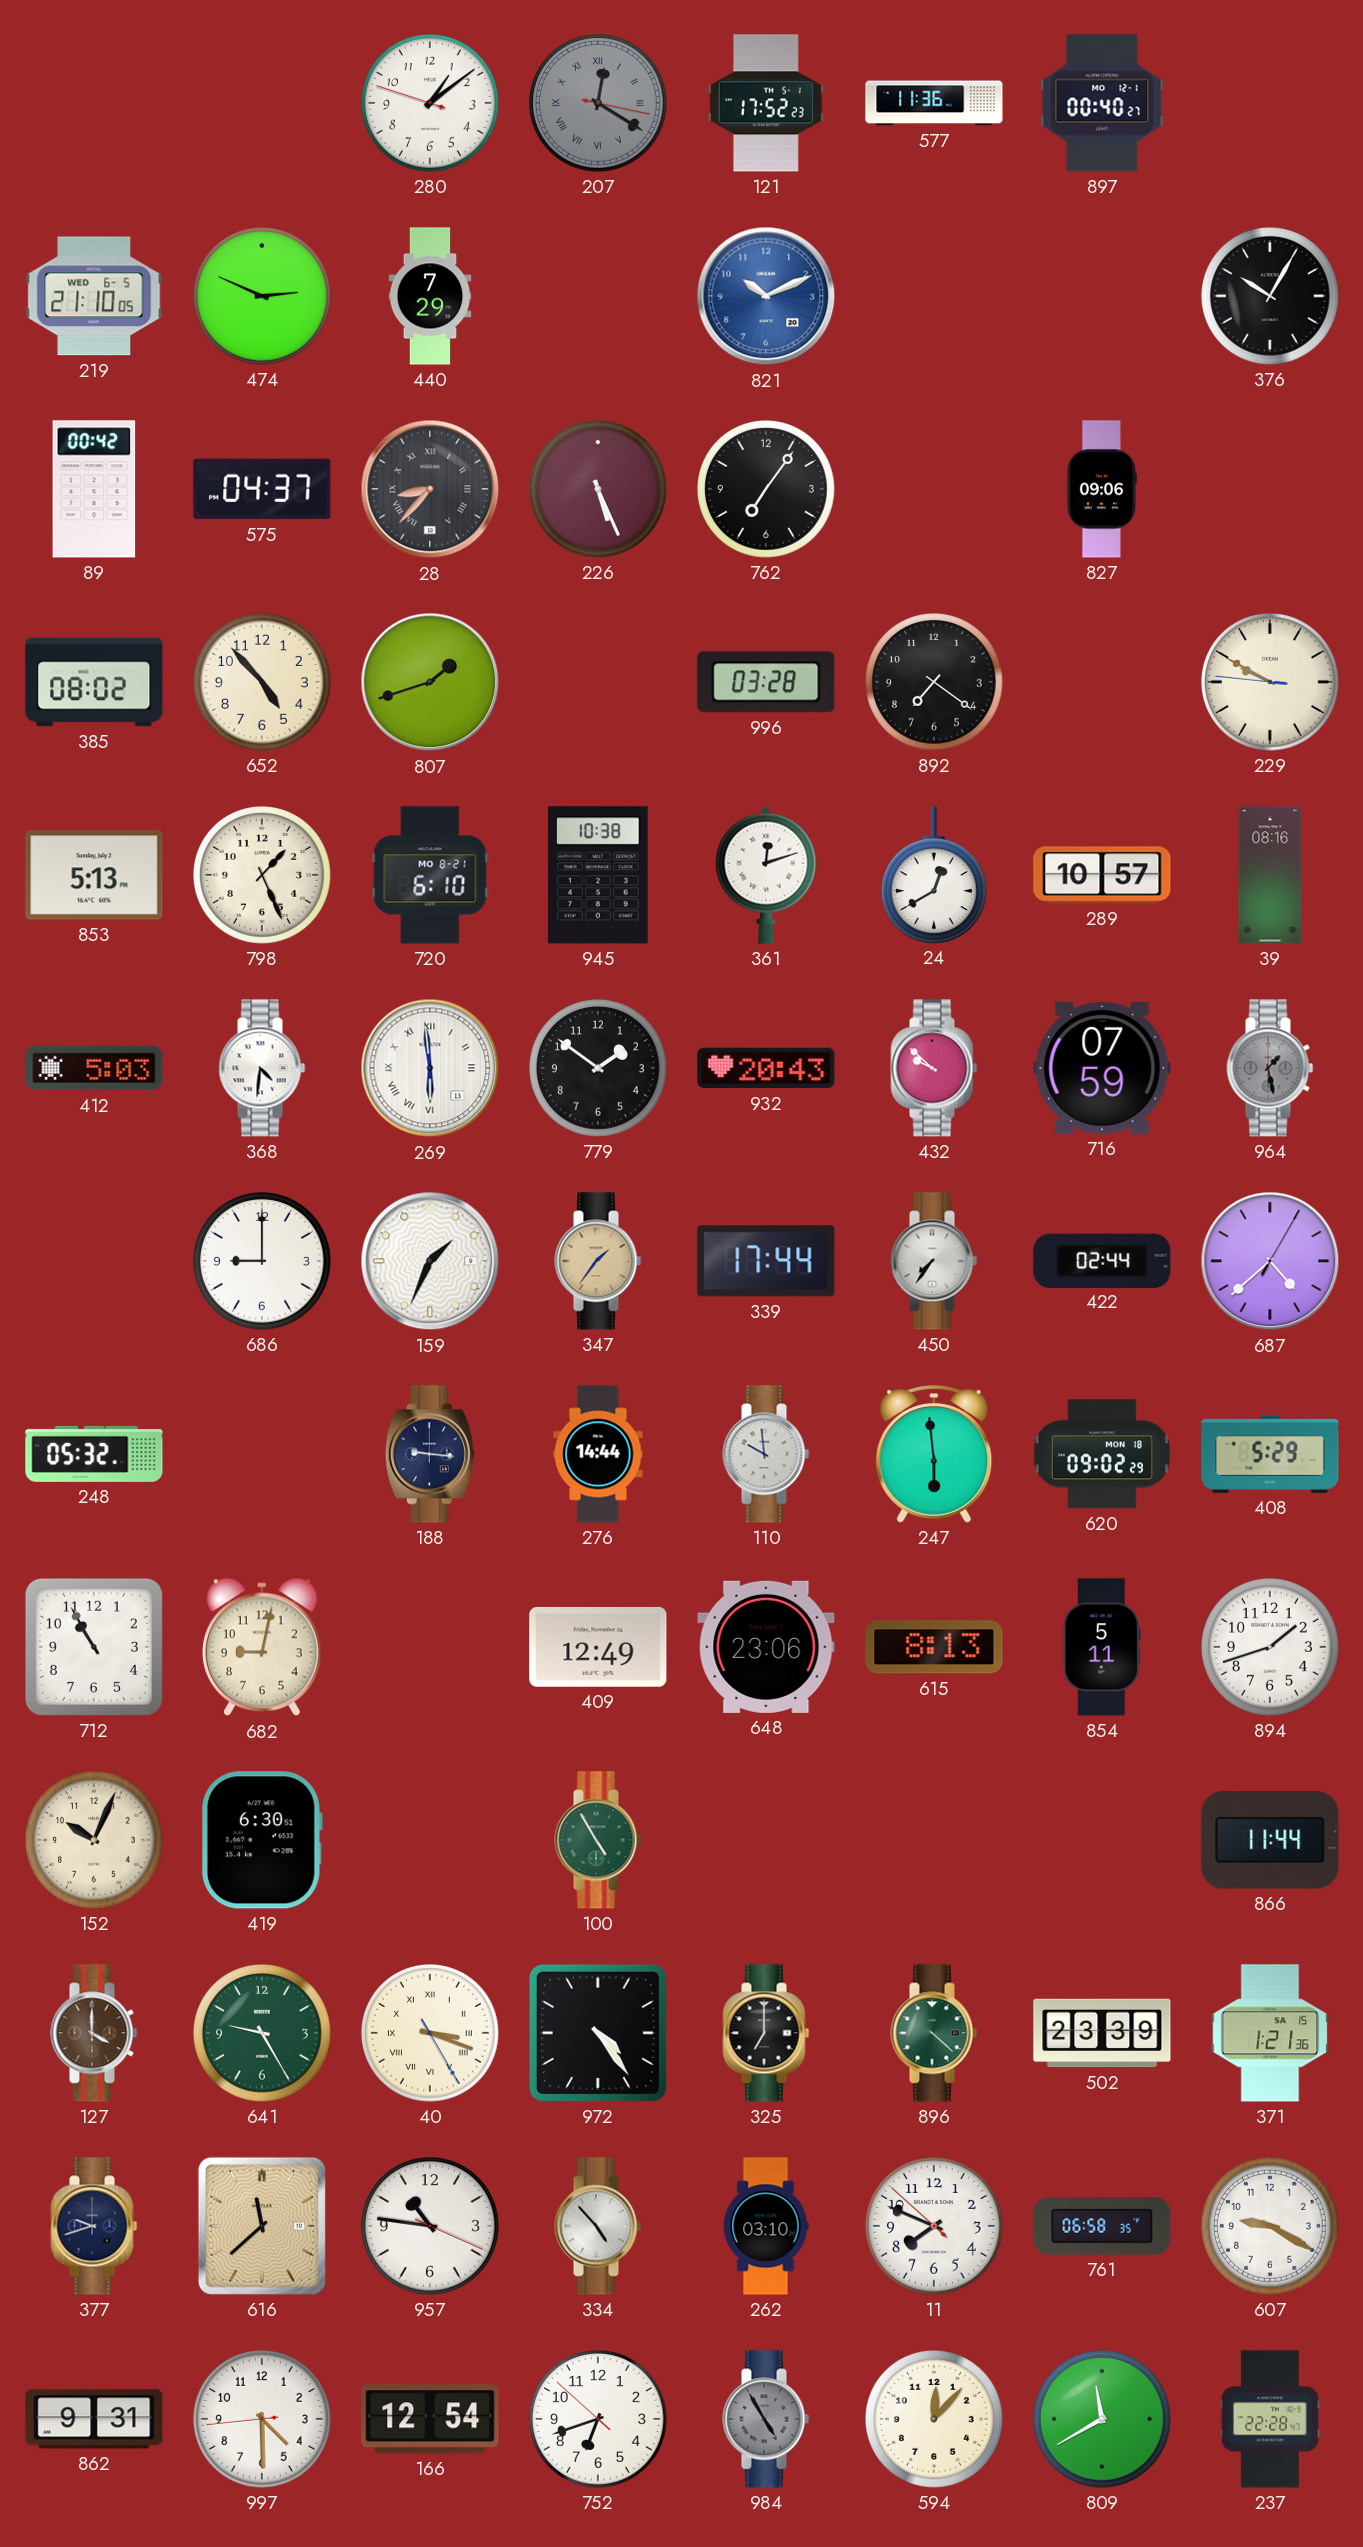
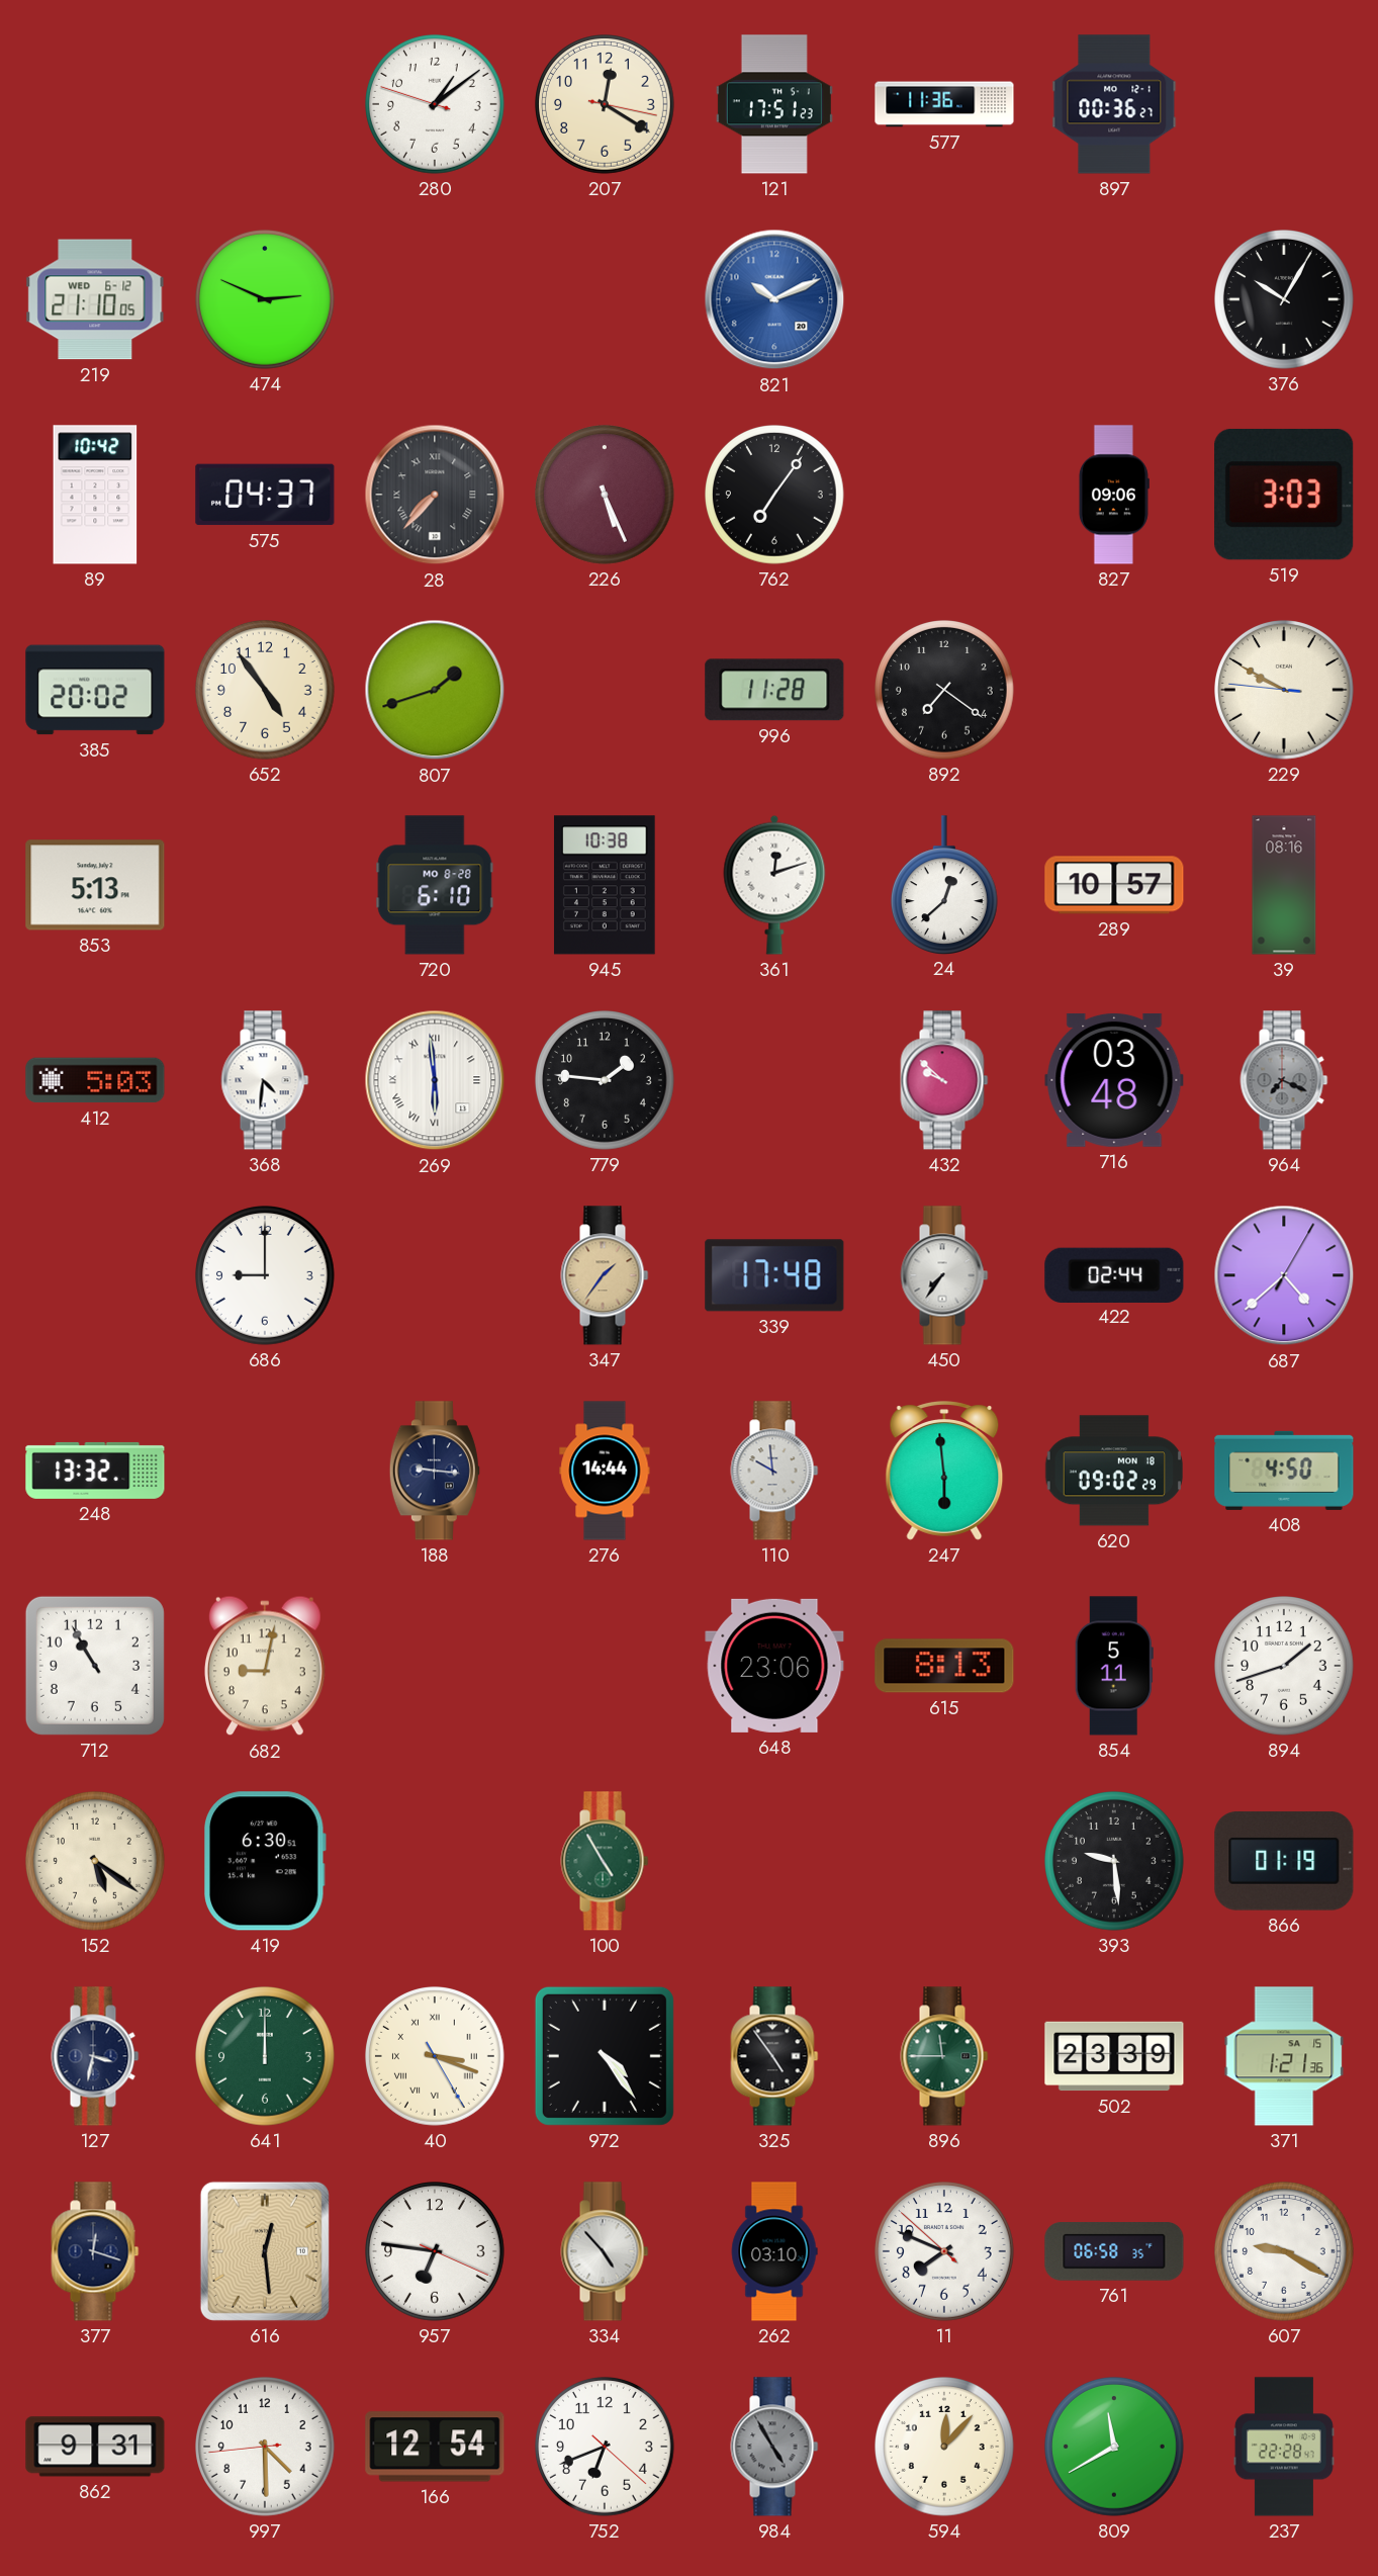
207 dial: grey -> cream (606, 105)
207 numerals: Roman -> Arabic (606, 105)
121: 17:52 -> 17:51 (774, 104)
897: 00:40 -> 00:36 (1114, 104)
219 date: WED 6-5 -> WED 6-12 (95, 299)
440: 7:29 -> none (430, 296)
89: 00:42 -> 10:42 (95, 495)
28: 8:37 -> 7:37 (435, 495)
519: none -> 3:03 (1284, 495)
385: 08:02 -> 20:02 (95, 690)
652: 4:53 -> 4:54 (266, 691)
996: 03:28 -> 11:28 (774, 690)
798: 1:26 -> none (263, 876)
720 date: MO 8-21 -> MO 8-28 (435, 885)
24: 12:40 -> 12:38 (944, 885)
779: 1:51 -> 1:46 (606, 1081)
932: 20:43 -> none (766, 1068)
716: 07:59 -> 03:48 (1114, 1080)
964: 1:28 -> 7:19 (1284, 1080)
159: 1:34 -> none (430, 1261)
339: 17:44 -> 17:48 (774, 1275)
248: 05:32 -> 13:32 (95, 1471)
408: 5:29 -> 4:50 (1284, 1471)
409: 12:49 -> none (598, 1647)
152: 10:04 -> 5:21 (96, 1862)
393: none -> 9:29 (1115, 1862)
866: 11:44 -> 01:19 (1284, 1861)
127: 4:00 -> 3:32 (95, 2056)
127 dial: brown -> navy (95, 2056)
641: 9:25 -> 12:00 (266, 2057)
325: 7:00 -> 4:54 (774, 2056)
896: 4:22 -> 11:45 (944, 2056)
377: 9:42 -> 12:18 (95, 2251)
616: 11:38 -> 12:29 (265, 2251)
957: 10:46 -> 6:46 (436, 2252)
752: 6:41:52 -> 6:41:22 (606, 2448)
